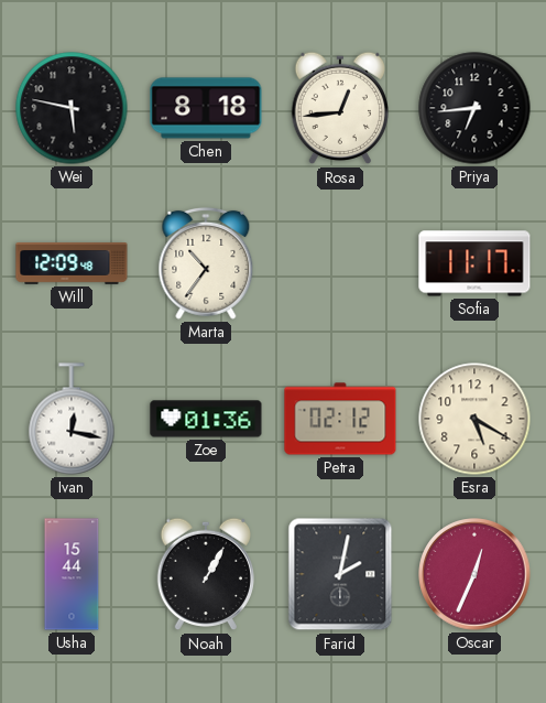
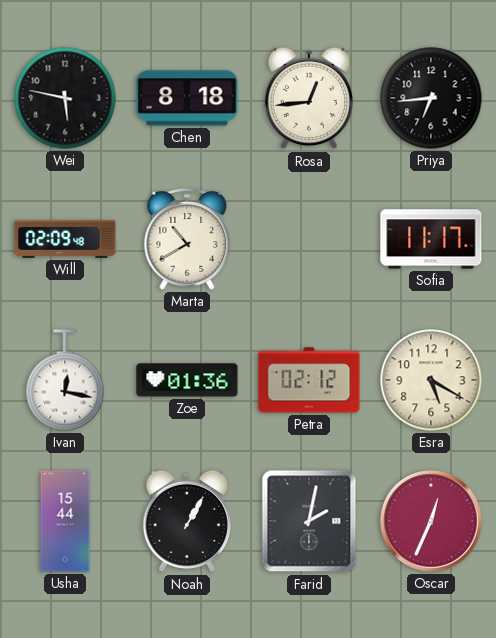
Will: 12:09 -> 02:09 (65, 240)
Marta: 10:36 -> 10:40 (187, 239)
